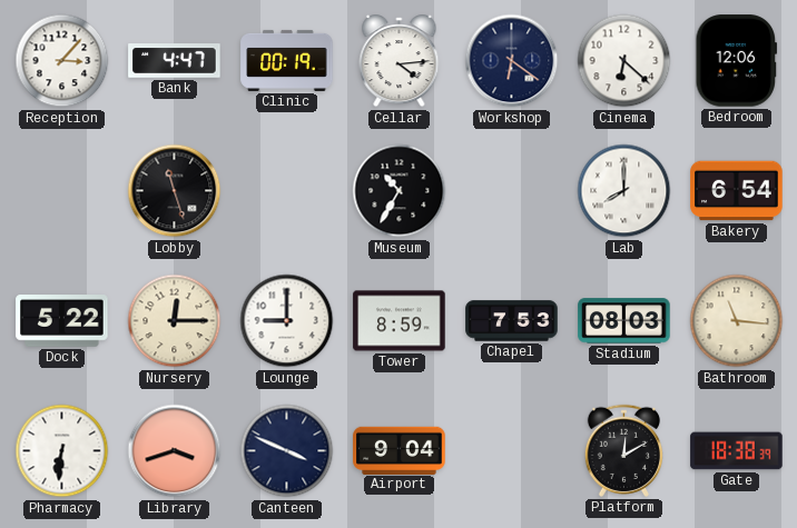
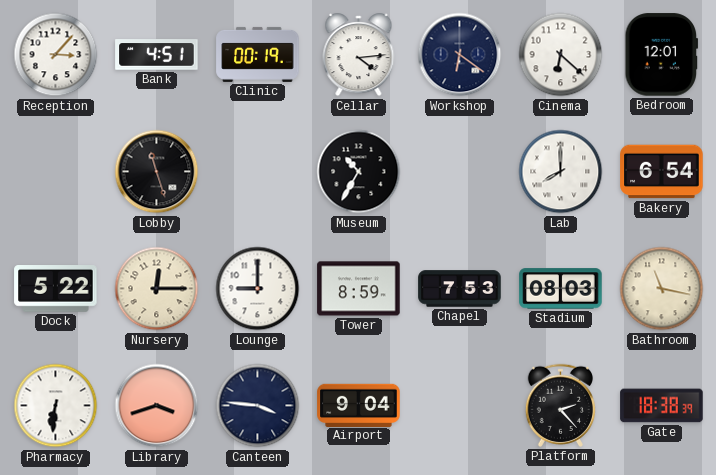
Bank: 4:47 -> 4:51 (157, 55)
Bedroom: 12:06 -> 12:01 (662, 55)
Bathroom: 11:16 -> 11:17 (662, 289)
Canteen: 3:49 -> 3:46 (258, 406)
Platform: 12:10 -> 2:23 (560, 405)
